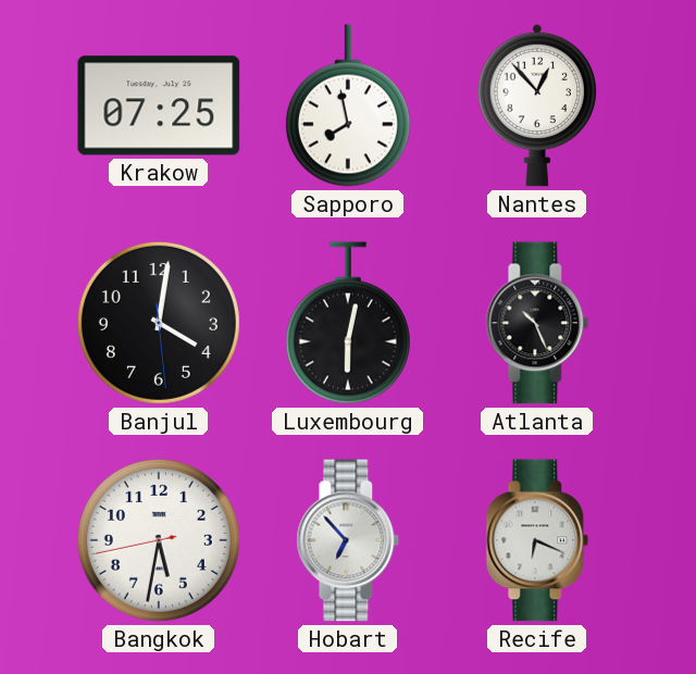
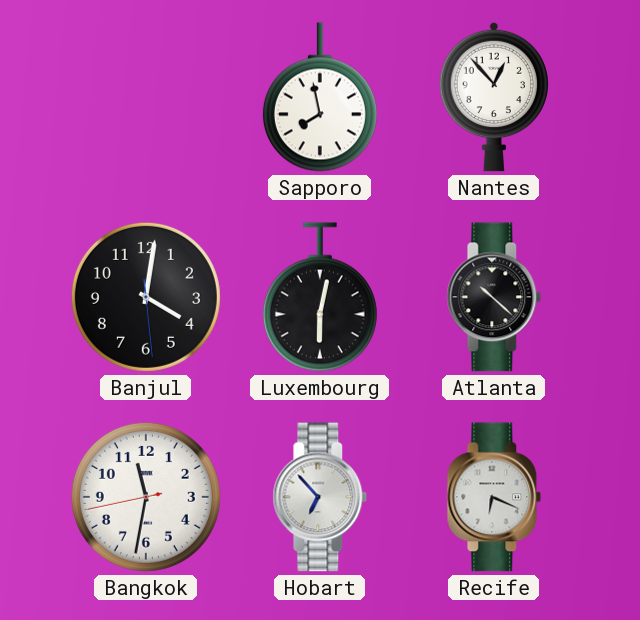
Krakow: 07:25 -> none (159, 105)
Atlanta: 10:26 -> 10:22 (494, 297)
Bangkok: 5:31 -> 11:31 (146, 497)
